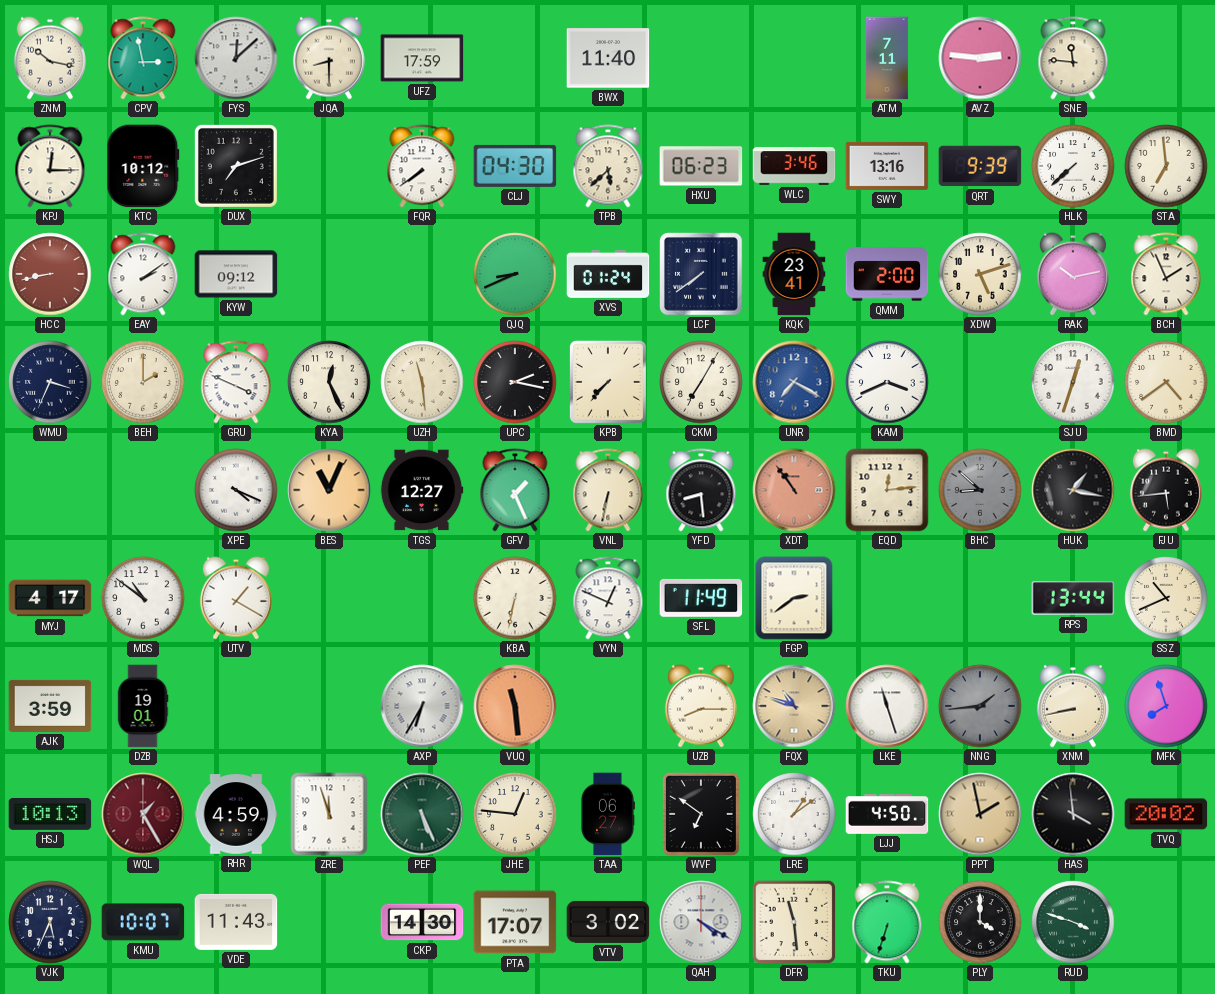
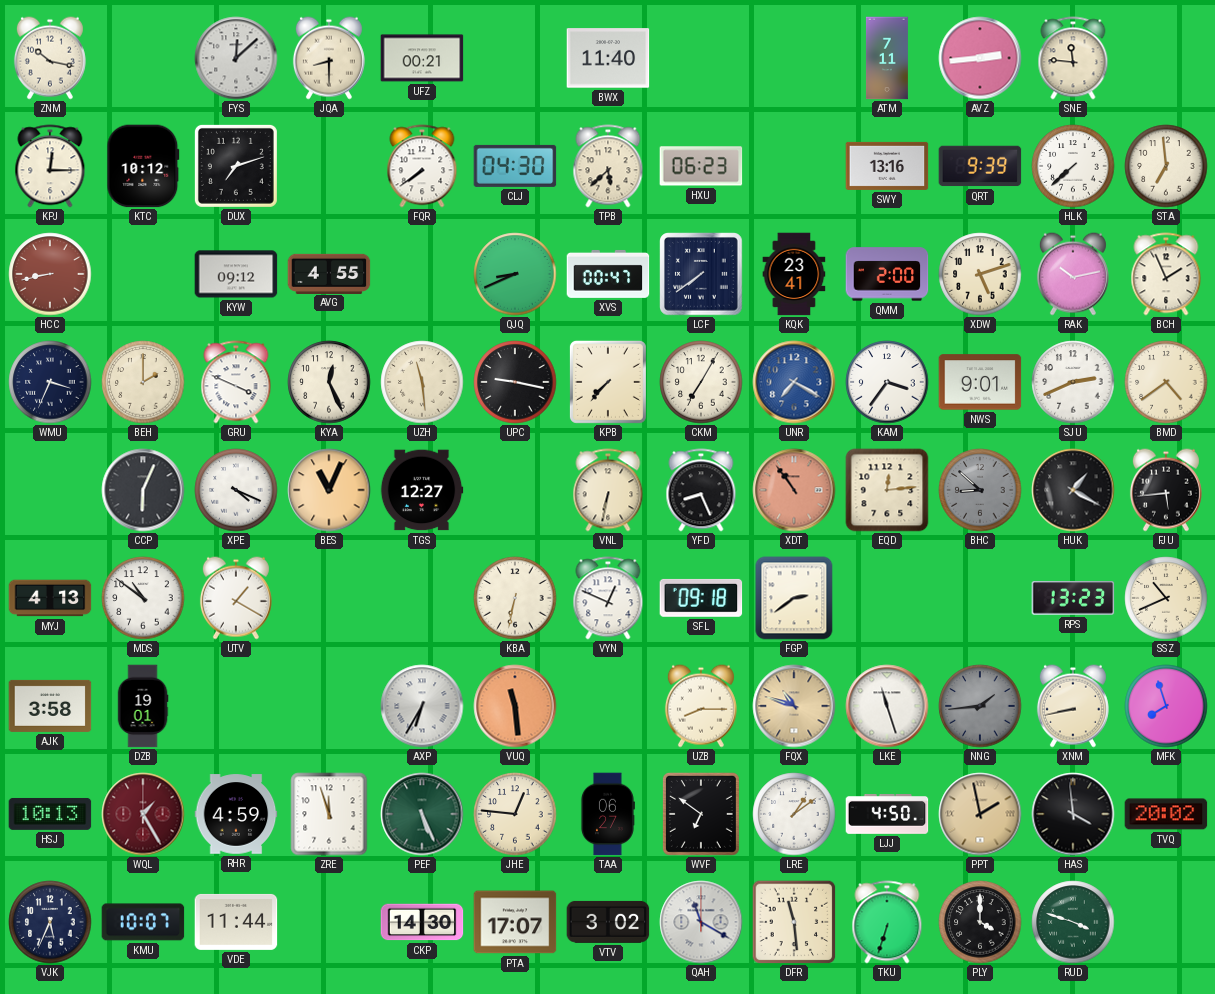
CPV: 2:58 -> none (143, 58)
UFZ: 17:59 -> 00:21 (422, 58)
AVZ: 2:46 -> 2:44 (980, 58)
WLC: 3:46 -> none (794, 166)
EAY: 2:09 -> none (143, 274)
AVG: none -> 4:55 (329, 273)
XVS: 01:24 -> 00:47 (608, 274)
UPC: 2:17 -> 9:17 (515, 382)
KAM: 3:41 -> 3:36 (887, 382)
NWS: none -> 9:01 (980, 382)
SJU: 12:33 -> 2:41 (1073, 382)
CCP: none -> 6:04 (143, 490)
GFV: 1:26 -> none (515, 490)
YFD: 8:29 -> 8:26 (701, 490)
HUK: 1:17 -> 1:20 (1073, 490)
MYJ: 4:17 -> 4:13 (50, 598)
SFL: 11:49 -> 09:18 (701, 598)
RPS: 13:44 -> 13:23 (1073, 599)
AJK: 3:59 -> 3:58 (50, 706)
VDE: 11:43 -> 11:44 (236, 922)
QAH: 4:20 -> 11:20 (701, 922)
